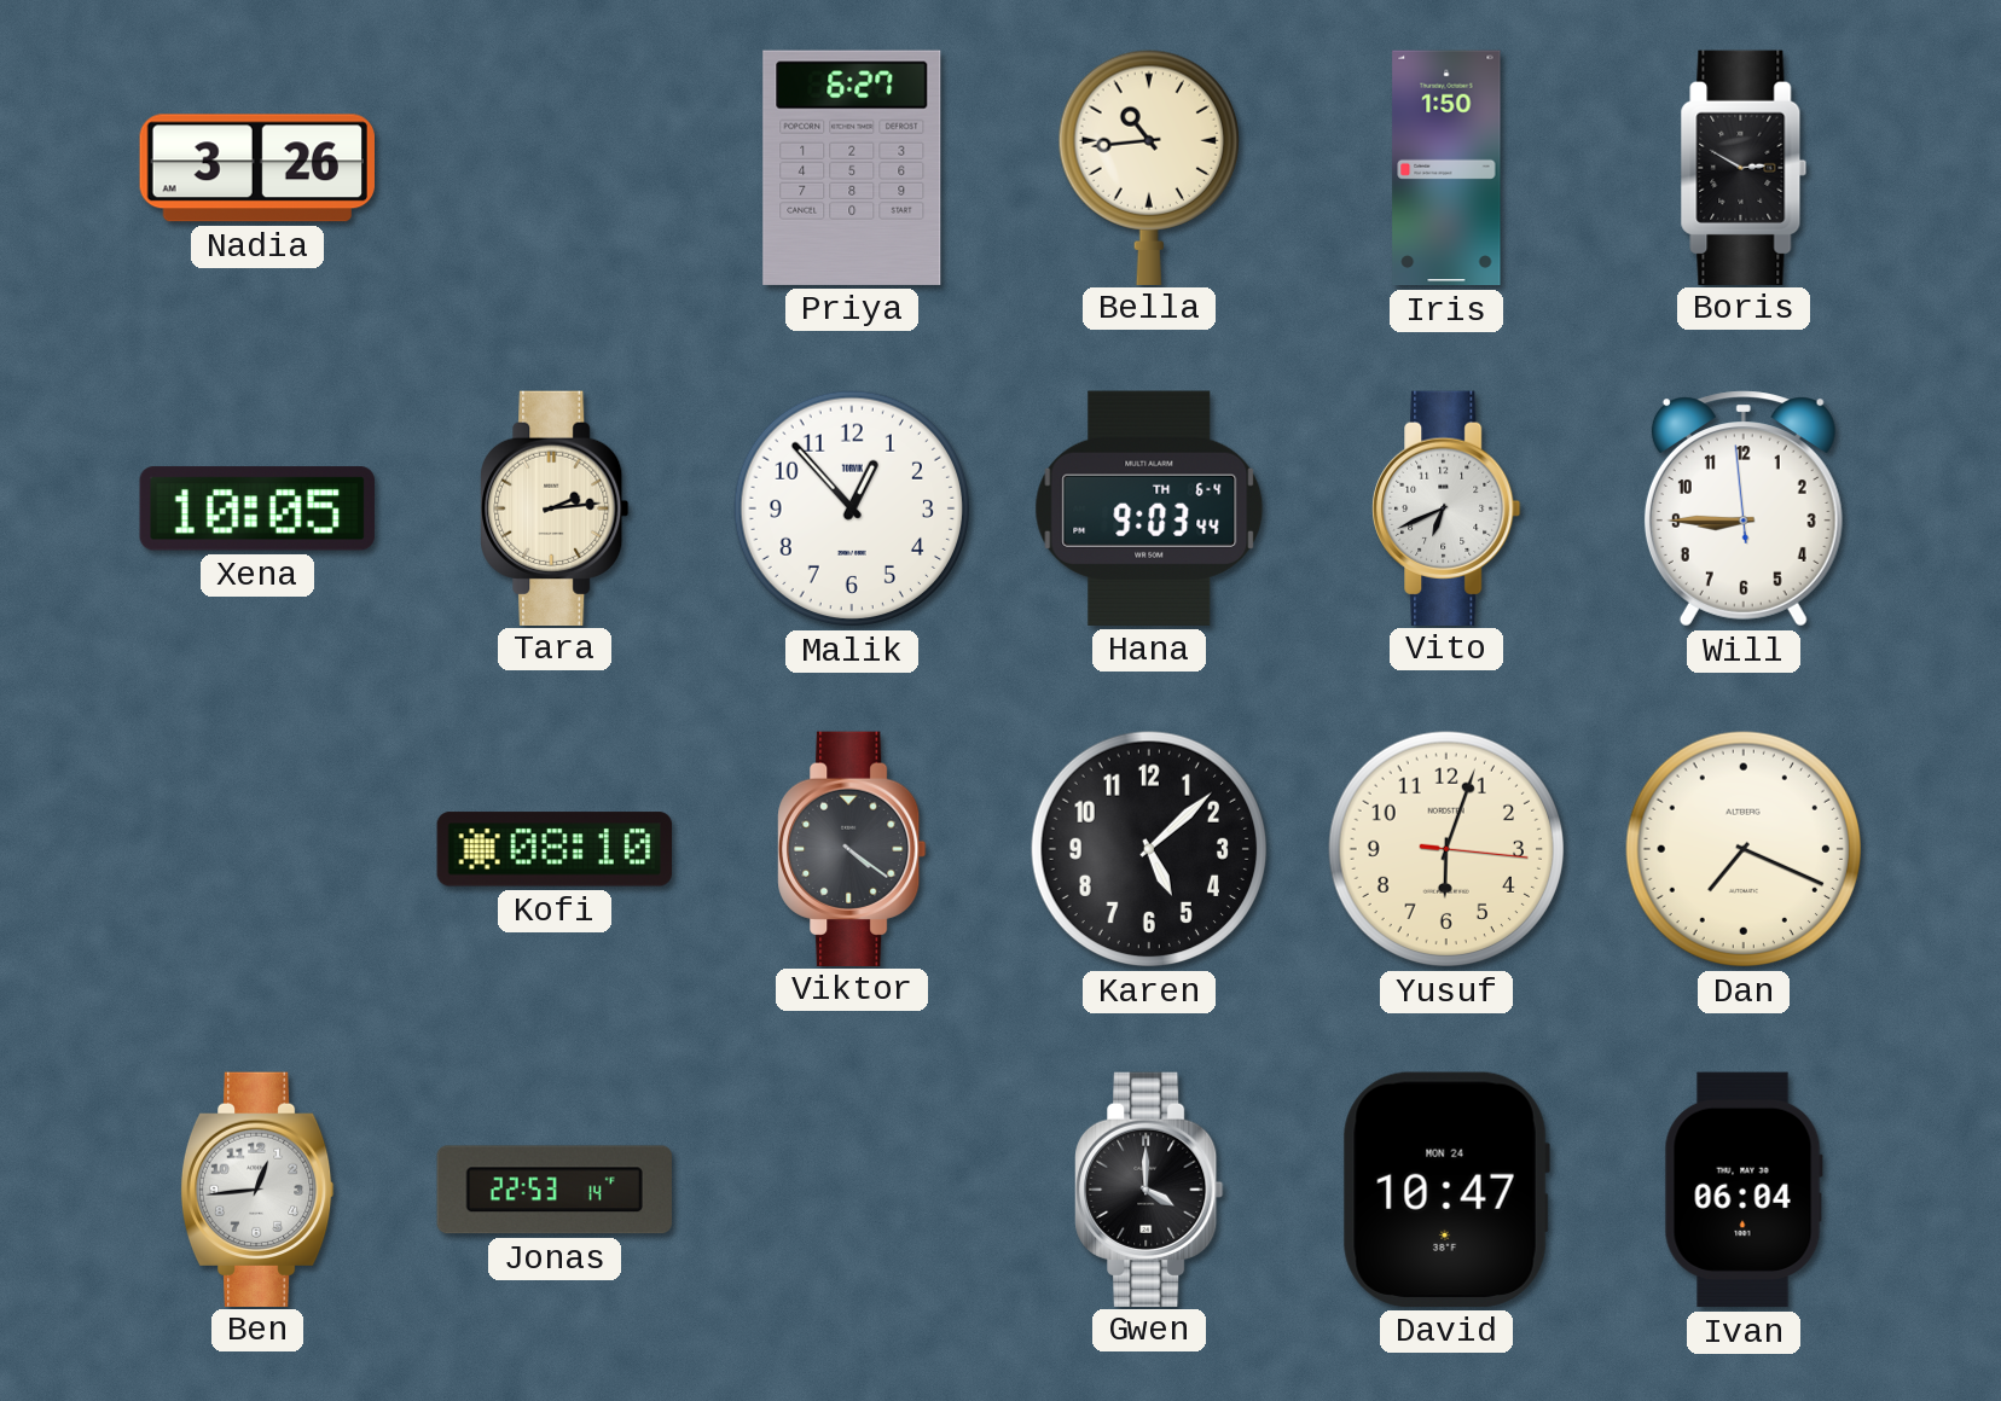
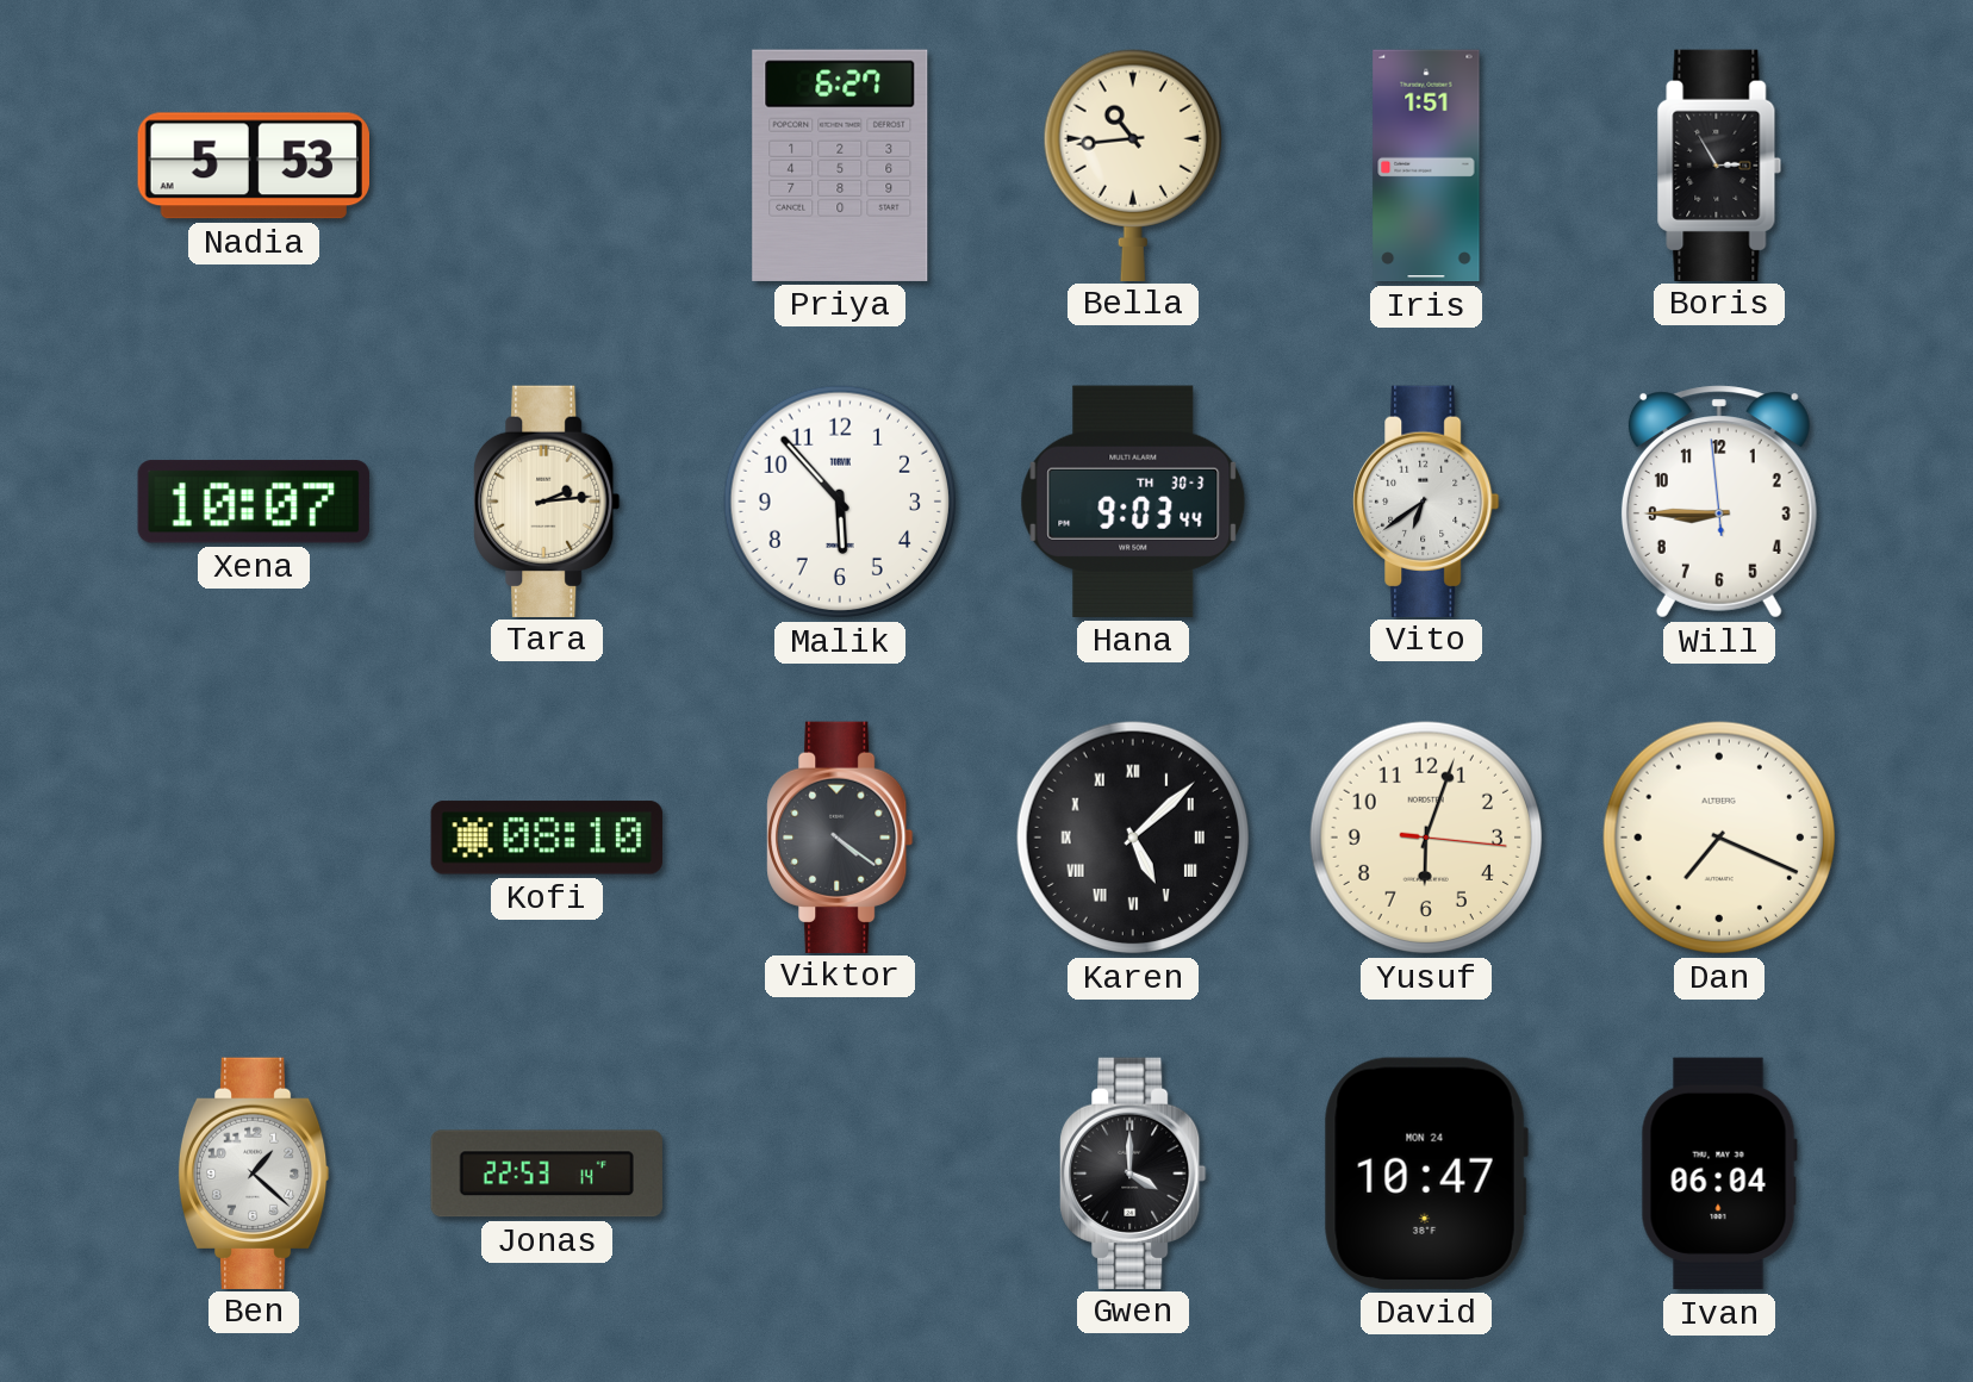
Nadia: 3:26 -> 5:53 (253, 166)
Iris: 1:50 -> 1:51 (1426, 166)
Boris: 2:50 -> 2:55 (1719, 164)
Xena: 10:05 -> 10:07 (254, 502)
Malik: 12:53 -> 5:53 (840, 502)
Hana date: TH 6-4 -> TH 30-3 (1133, 502)
Vito: 6:41 -> 6:39 (1426, 500)
Karen numerals: Arabic -> Roman (1133, 838)
Ben: 12:44 -> 1:22 (254, 1172)
